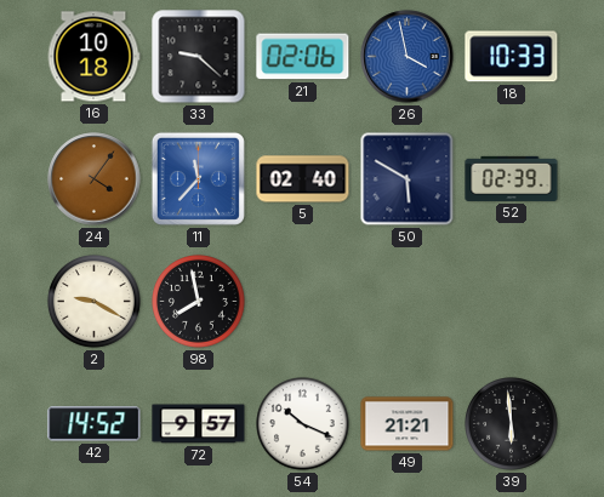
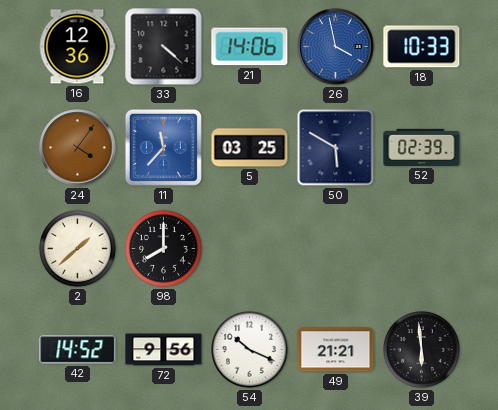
16: 10:18 -> 12:36 (77, 47)
33: 9:22 -> 4:22 (164, 47)
21: 02:06 -> 14:06 (250, 47)
5: 02:40 -> 03:25 (250, 148)
2: 9:20 -> 1:38 (78, 249)
98: 7:58 -> 8:00 (164, 249)
72: 9:57 -> 9:56 (164, 350)
